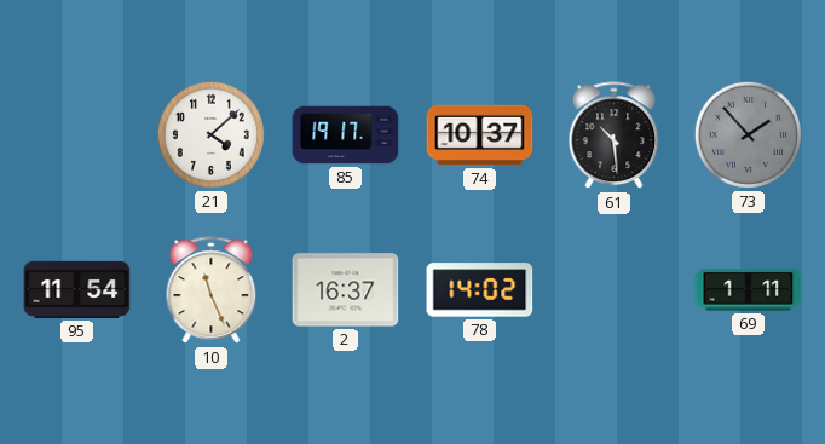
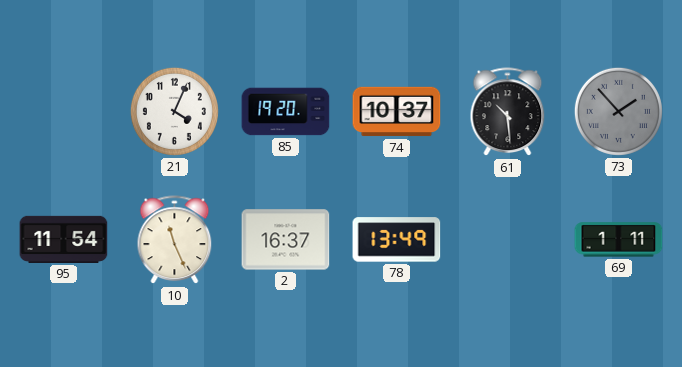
21: 4:08 -> 4:04 (174, 111)
85: 19:17 -> 19:20 (286, 112)
78: 14:02 -> 13:49 (397, 240)
